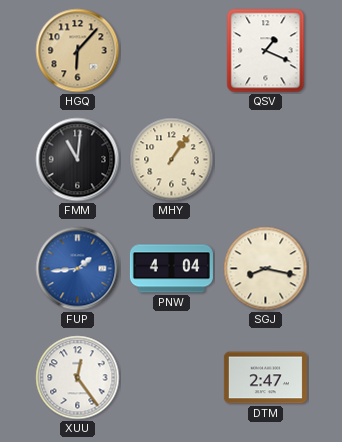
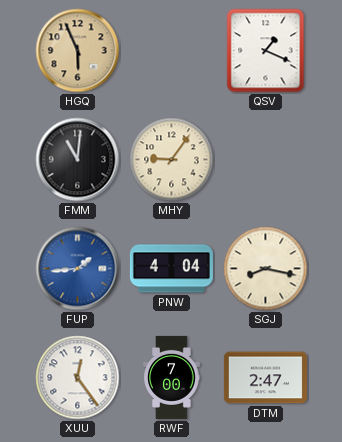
HGQ: 6:07 -> 5:56 (78, 51)
MHY: 1:06 -> 9:06 (172, 160)
RWF: none -> 7:00 (172, 377)
